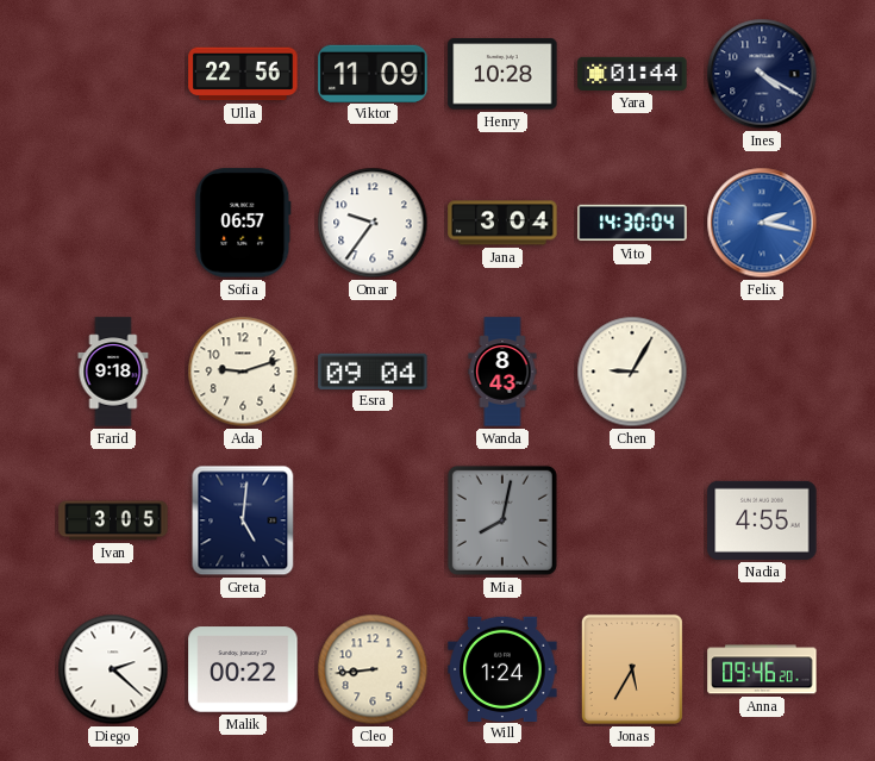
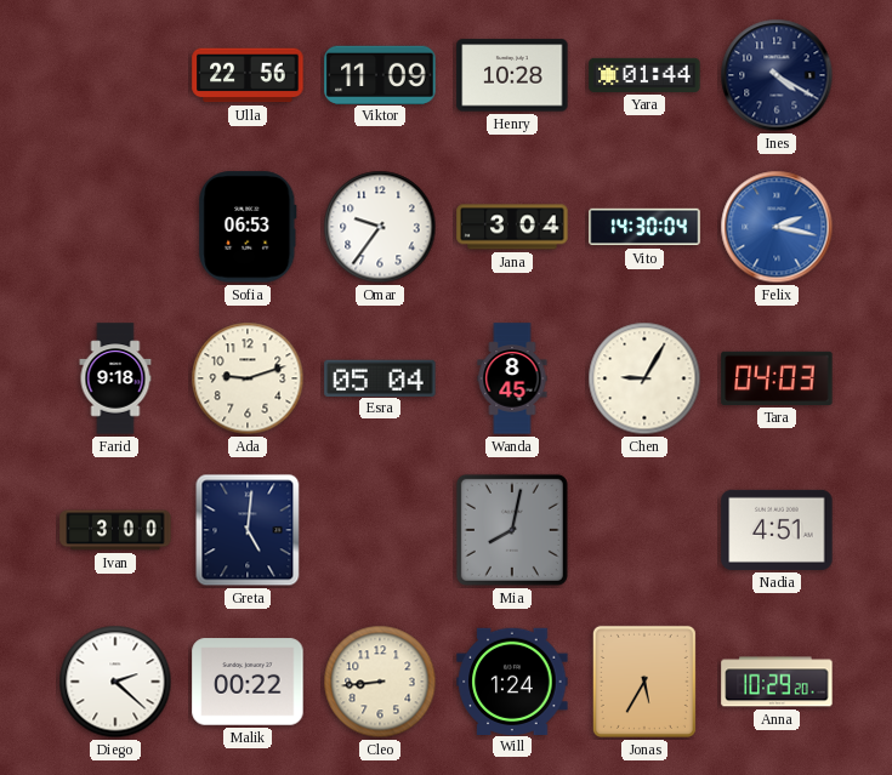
Sofia: 06:57 -> 06:53 (248, 227)
Esra: 09:04 -> 05:04 (380, 377)
Wanda: 8:43 -> 8:45 (512, 378)
Tara: none -> 04:03 (777, 378)
Ivan: 3:05 -> 3:00 (115, 530)
Nadia: 4:55 -> 4:51 (777, 530)
Anna: 09:46 -> 10:29 (777, 682)
